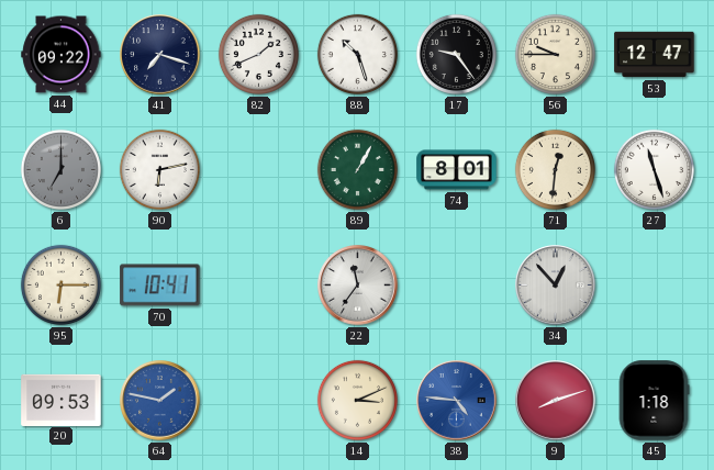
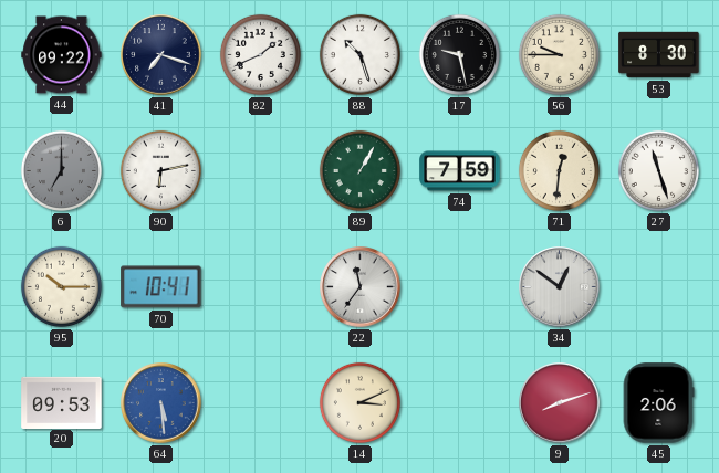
17: 9:24 -> 9:28 (459, 54)
53: 12:47 -> 8:30 (659, 55)
74: 8:01 -> 7:59 (460, 171)
95: 6:15 -> 10:15 (61, 286)
34: 12:53 -> 12:51 (560, 287)
64: 1:47 -> 5:29 (161, 403)
38: 4:46 -> none (457, 401)
45: 1:18 -> 2:06 (658, 403)
